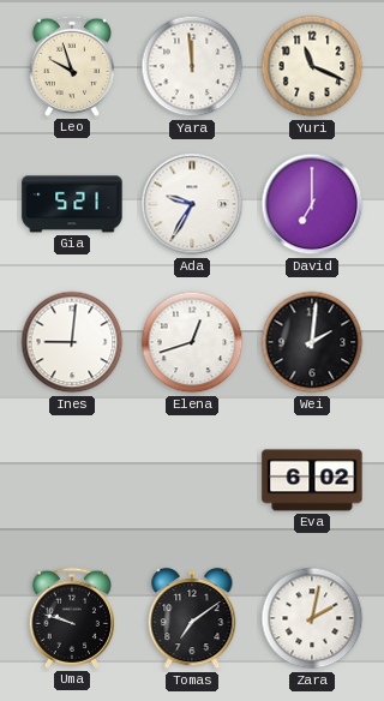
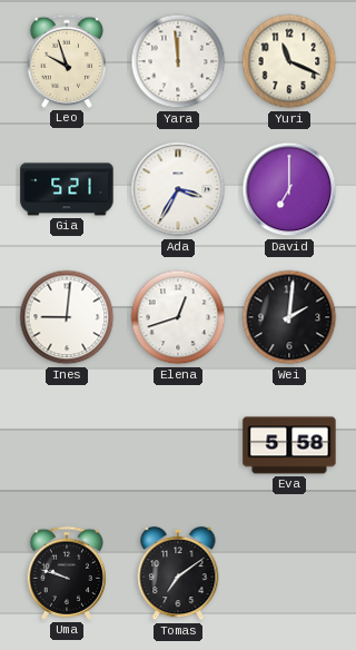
Ada: 9:35 -> 3:35 (178, 189)
Eva: 6:02 -> 5:58 (289, 445)
Zara: 2:02 -> none (312, 618)
